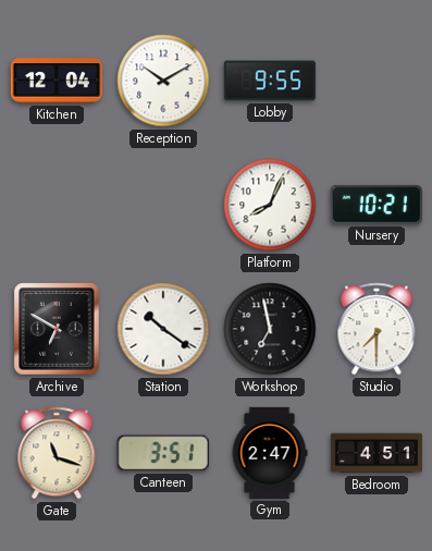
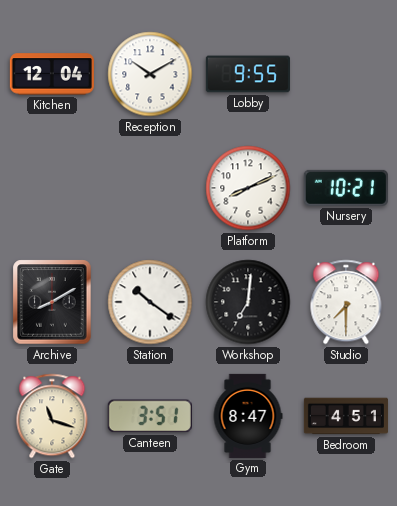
Platform: 8:04 -> 8:11 (248, 188)
Archive: 6:50 -> 8:10 (52, 302)
Workshop: 6:58 -> 7:01 (248, 302)
Gym: 2:47 -> 8:47 (248, 416)
